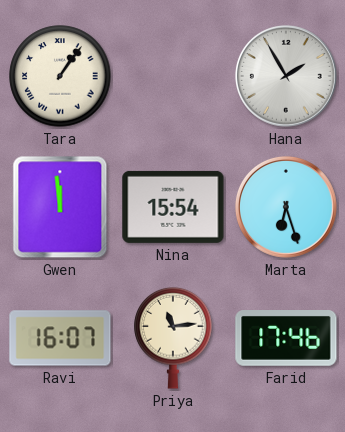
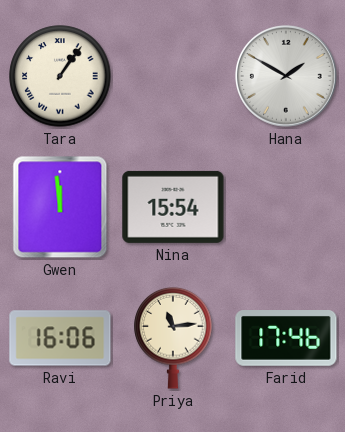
Hana: 1:55 -> 1:50 (286, 76)
Marta: 6:27 -> none (286, 207)
Ravi: 16:07 -> 16:06 (60, 338)
